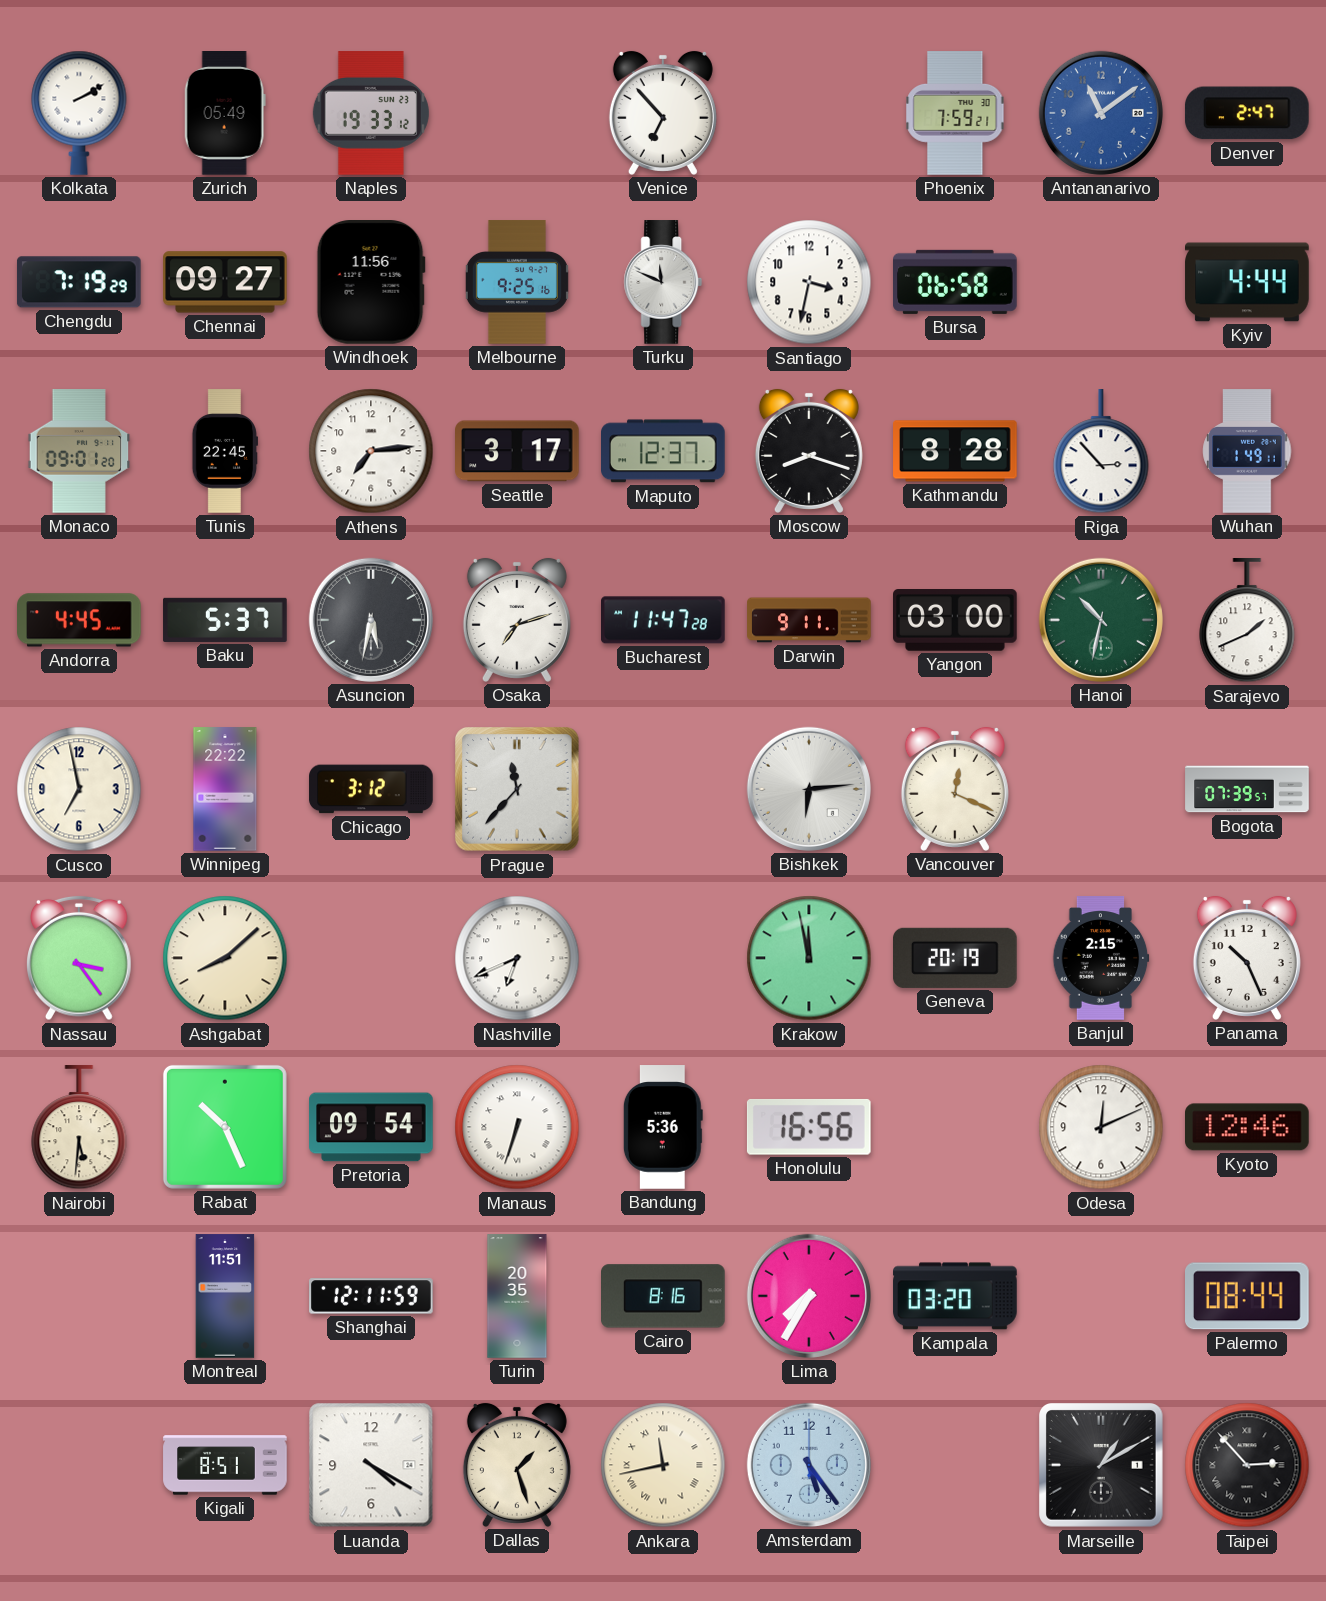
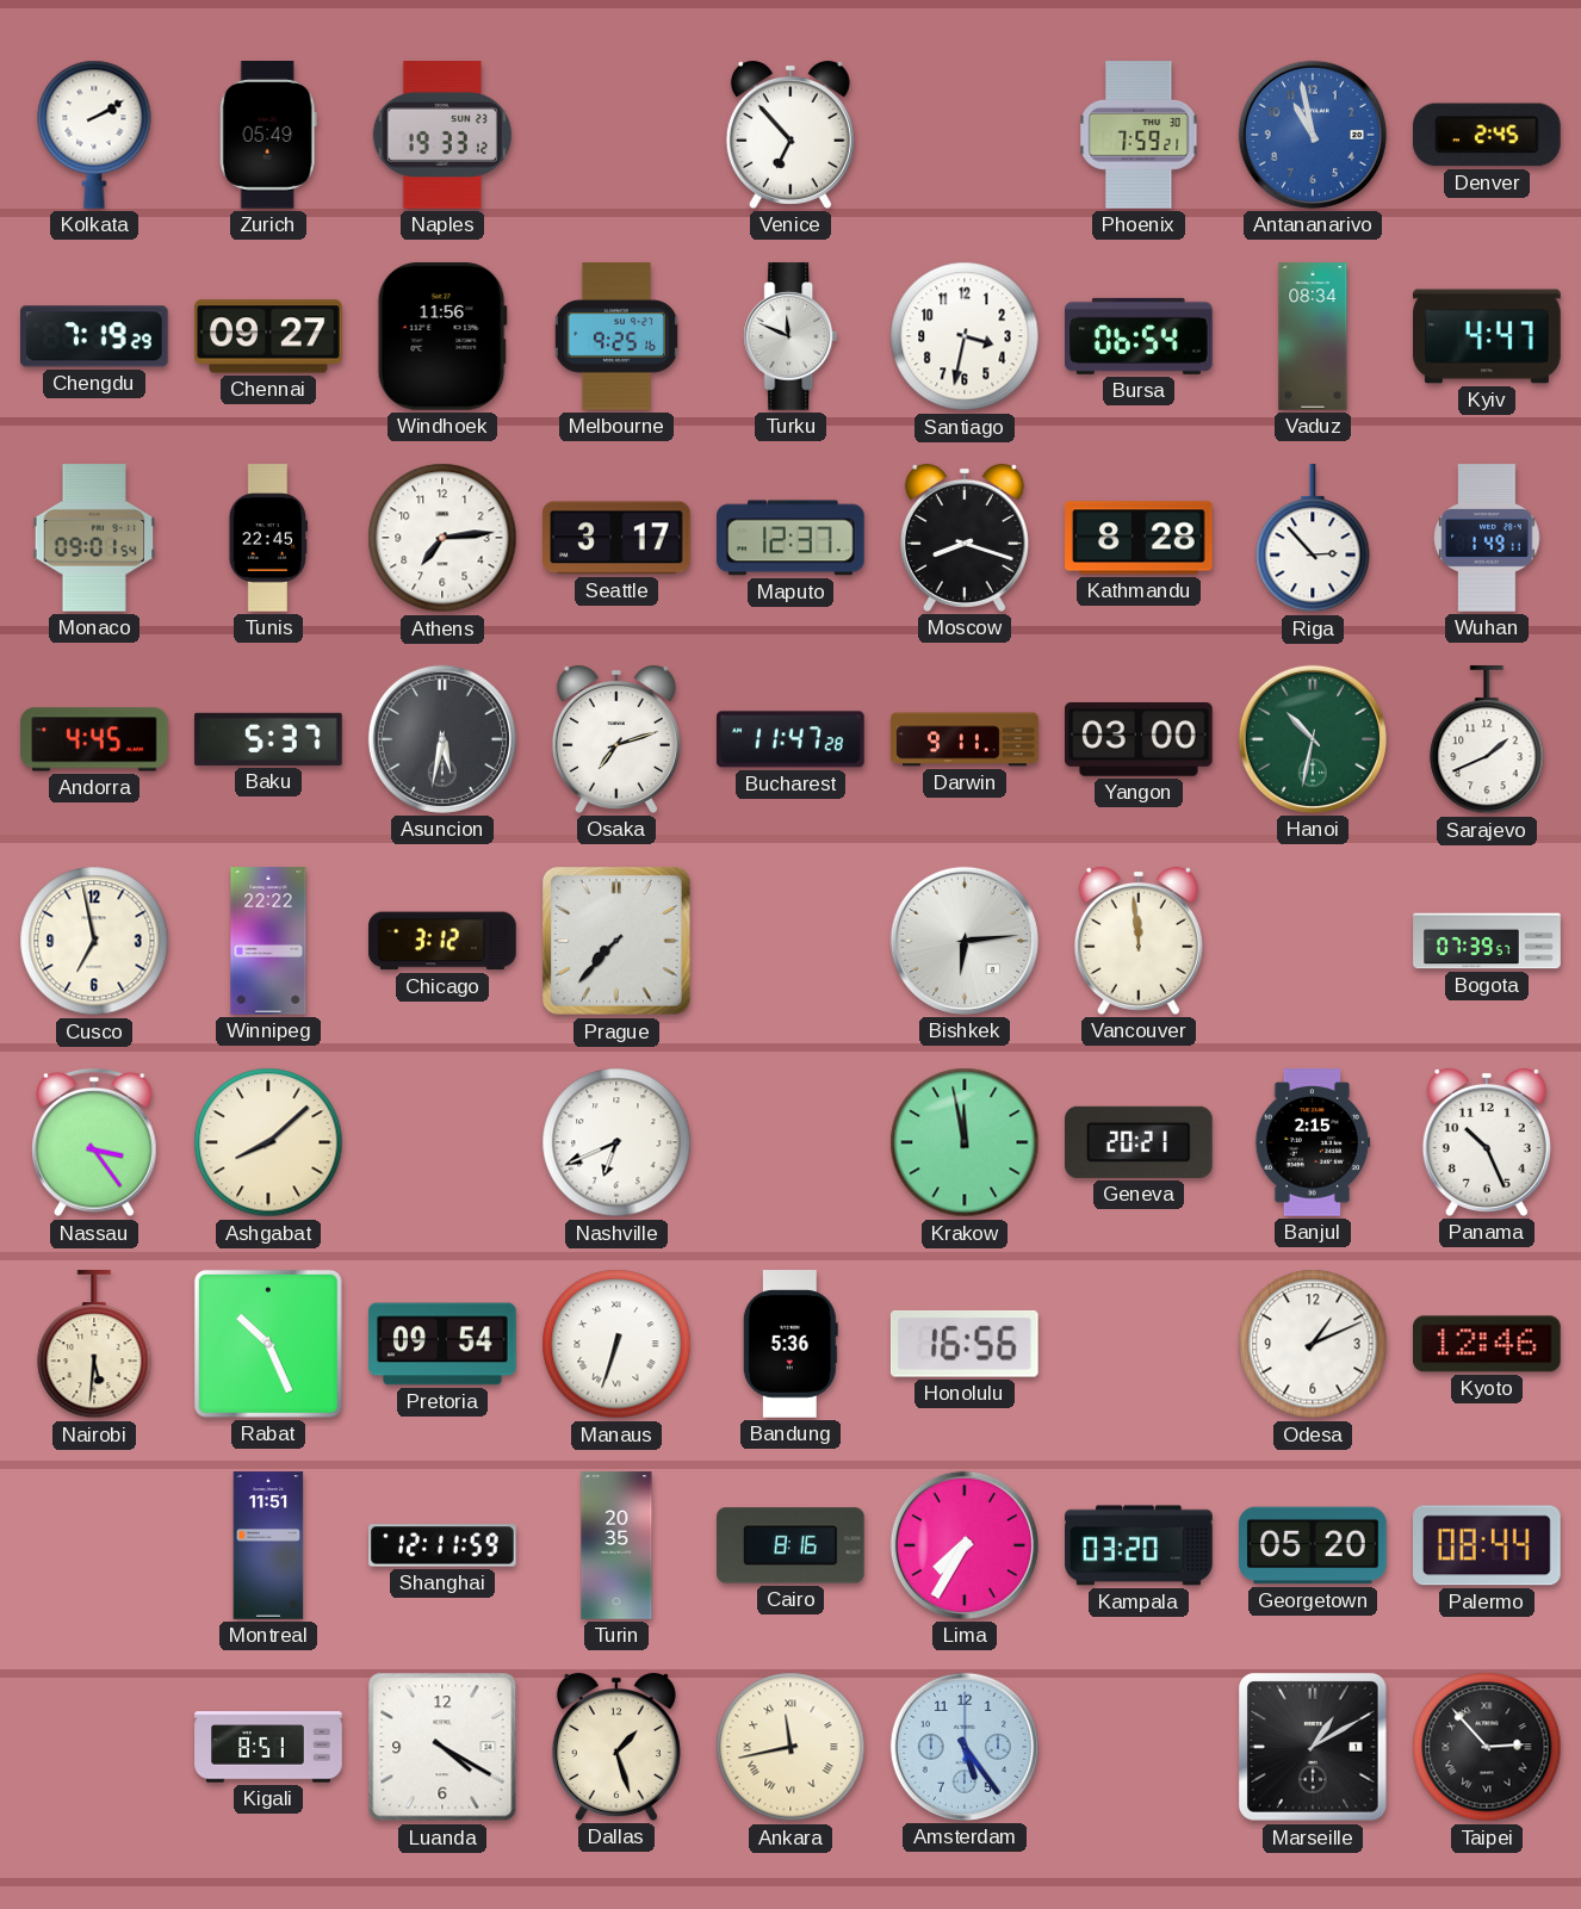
Antananarivo: 11:09 -> 10:58 (1313, 135)
Denver: 2:47 -> 2:45 (1487, 135)
Bursa: 06:58 -> 06:54 (1140, 336)
Vaduz: none -> 08:34 (1313, 336)
Kyiv: 4:44 -> 4:47 (1487, 336)
Monaco: 09:01:20 -> 09:01:54 (94, 538)
Prague: 11:37 -> 7:37 (618, 942)
Vancouver: 12:19 -> 11:59 (1139, 941)
Geneva: 20:19 -> 20:21 (1140, 1142)
Odesa: 12:11 -> 1:11 (1313, 1344)
Georgetown: none -> 05:20 (1313, 1545)
